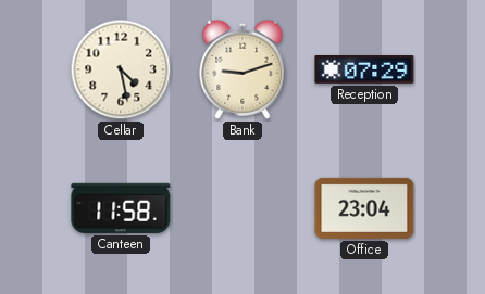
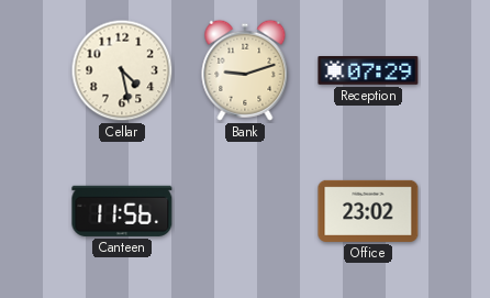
Canteen: 11:58 -> 11:56 (122, 211)
Office: 23:04 -> 23:02 (368, 211)
